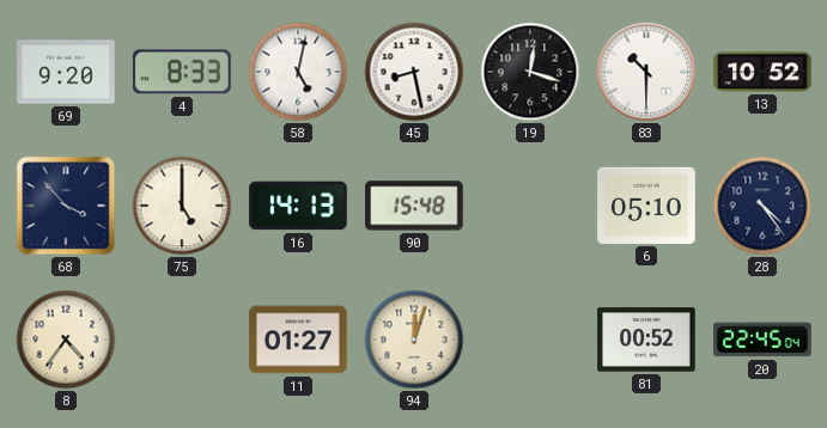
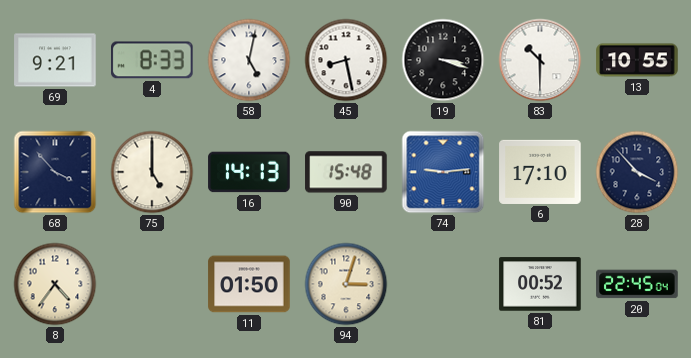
69: 9:20 -> 9:21 (55, 60)
19: 12:18 -> 3:18 (443, 60)
13: 10:52 -> 10:55 (637, 60)
74: none -> 9:14 (443, 172)
6: 05:10 -> 17:10 (540, 172)
28: 4:24 -> 3:53 (637, 172)
11: 01:27 -> 01:50 (249, 284)
94: 12:03 -> 3:03 (346, 284)
